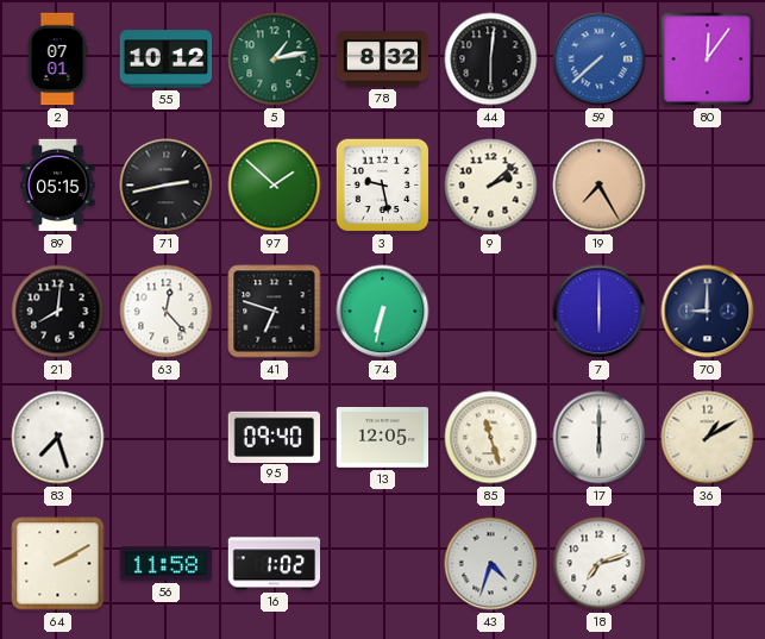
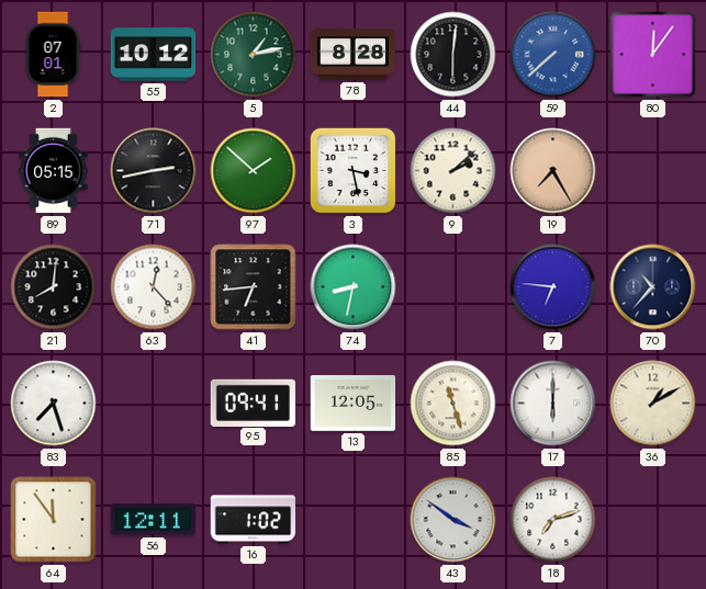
78: 8:32 -> 8:28 (354, 55)
3: 9:28 -> 3:28 (354, 171)
41: 6:48 -> 6:44 (254, 287)
74: 6:32 -> 8:32 (354, 287)
7: 6:00 -> 6:46 (553, 287)
70: 9:00 -> 10:37 (653, 287)
95: 09:40 -> 09:41 (254, 403)
64: 2:10 -> 11:54 (54, 520)
56: 11:58 -> 12:11 (154, 520)
43: 4:33 -> 3:51 (453, 520)
